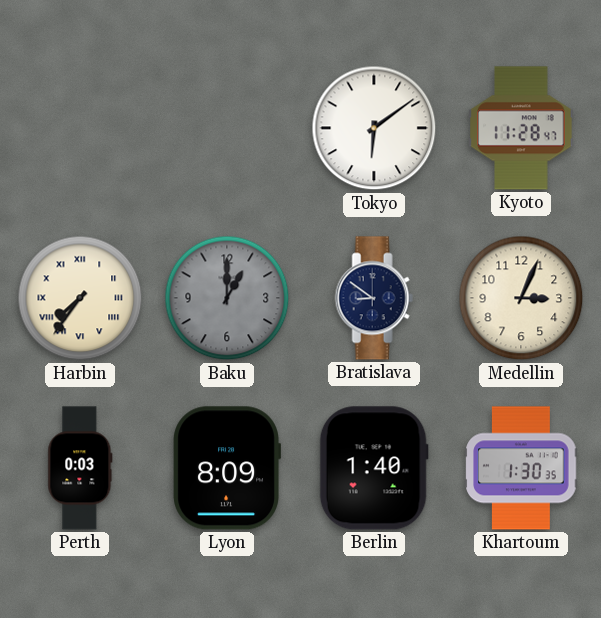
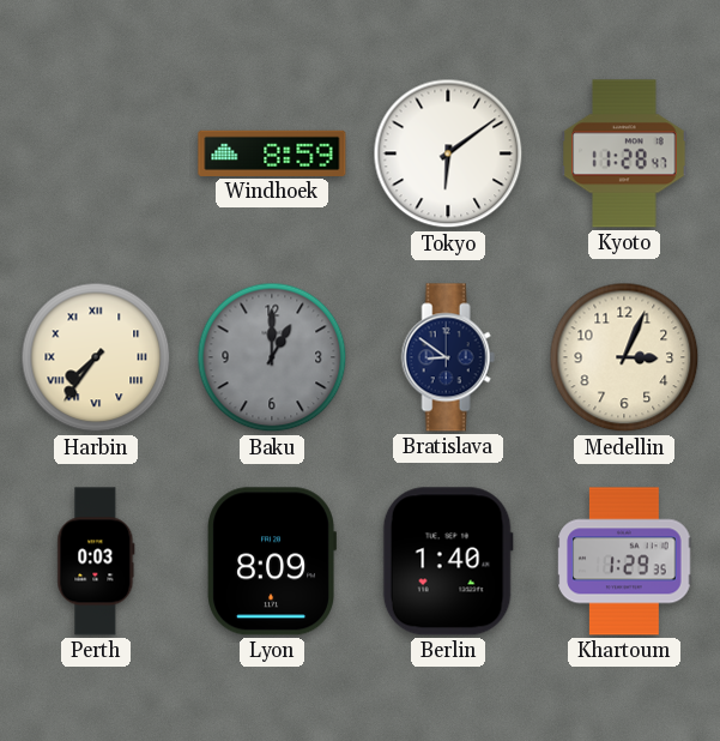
Windhoek: none -> 8:59 (272, 153)
Khartoum: 1:30 -> 1:29 (624, 561)
